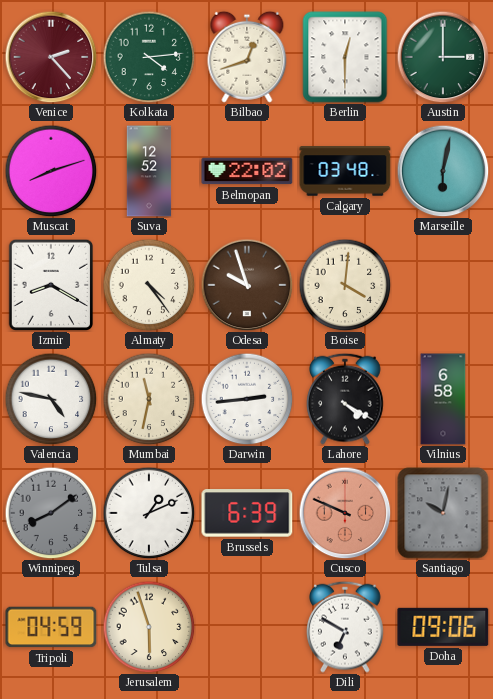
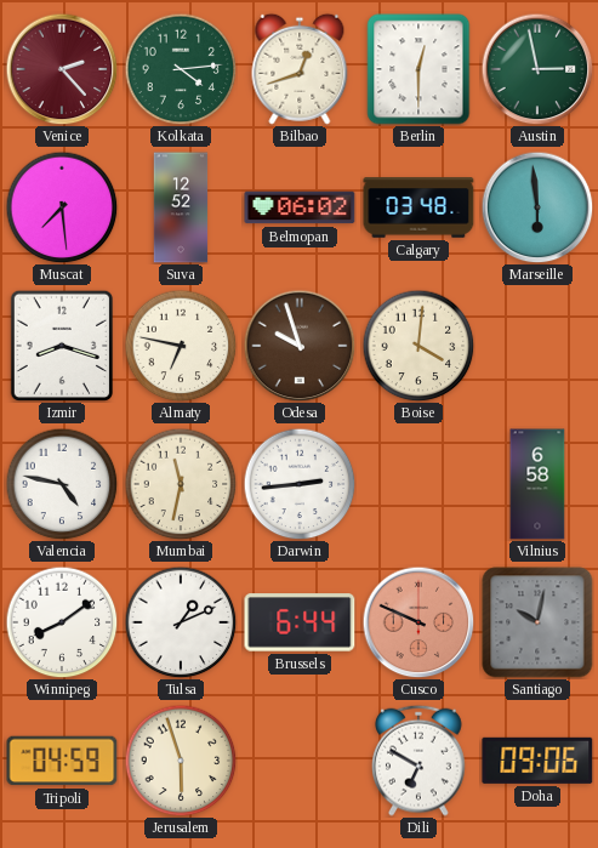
Austin: 3:00 -> 2:58 (537, 69)
Muscat: 8:12 -> 7:29 (62, 207)
Belmopan: 22:02 -> 06:02 (300, 207)
Marseille: 6:02 -> 5:59 (537, 207)
Izmir: 8:20 -> 8:18 (61, 345)
Almaty: 4:24 -> 6:47 (181, 346)
Lahore: 4:20 -> none (346, 399)
Winnipeg dial: grey -> white (62, 622)
Brussels: 6:39 -> 6:44 (300, 622)
